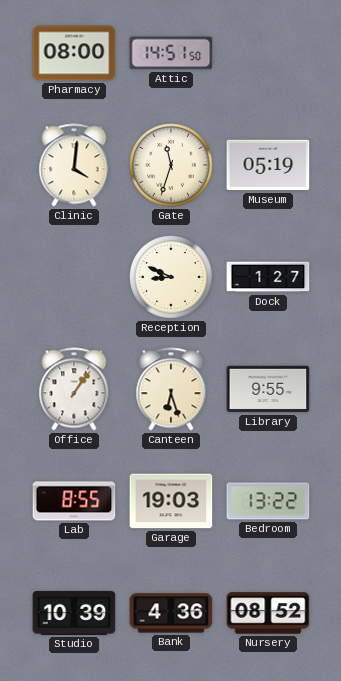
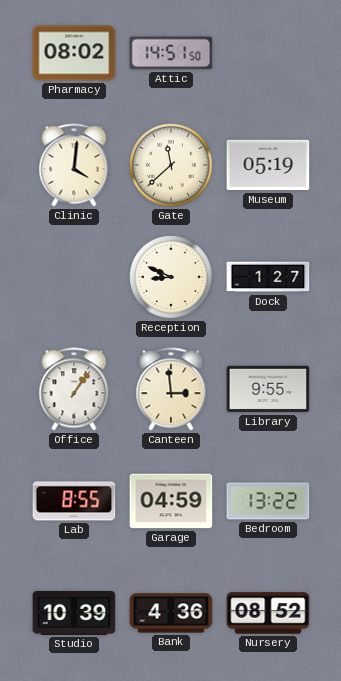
Pharmacy: 08:00 -> 08:02 (74, 53)
Gate: 11:33 -> 11:38 (171, 165)
Canteen: 6:27 -> 2:59 (171, 389)
Garage: 19:03 -> 04:59 (171, 501)
